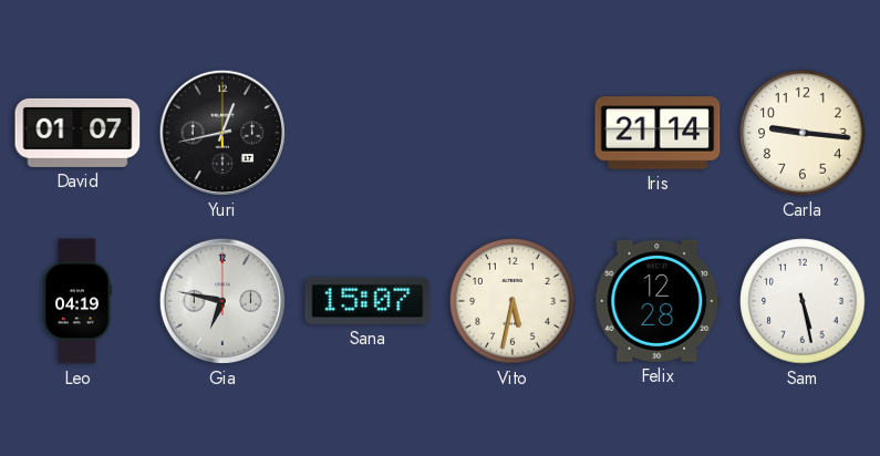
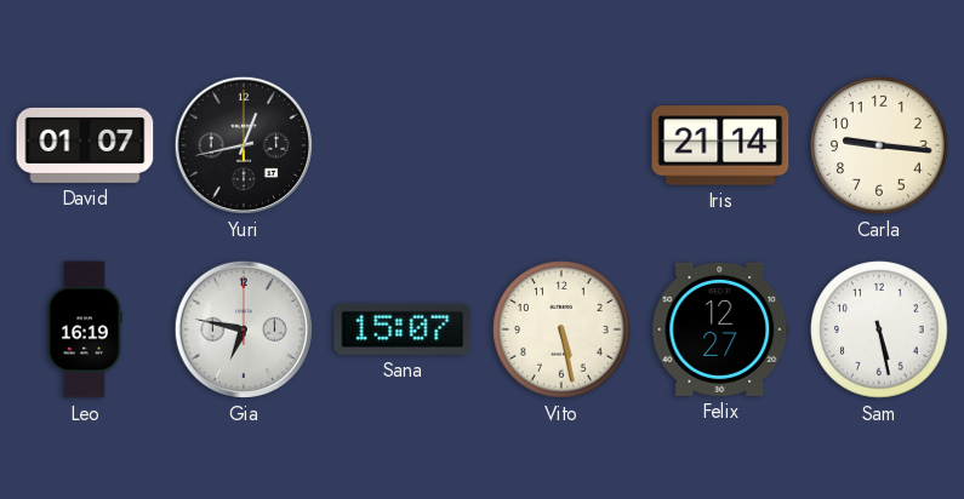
Leo: 04:19 -> 16:19 (85, 329)
Vito: 5:32 -> 5:28 (561, 329)
Felix: 12:28 -> 12:27 (720, 329)
